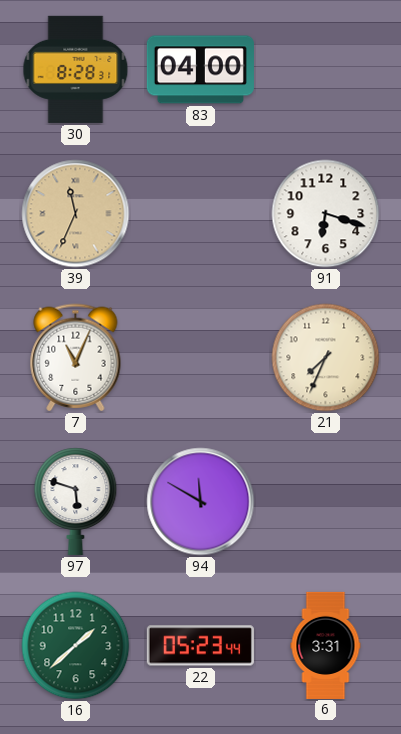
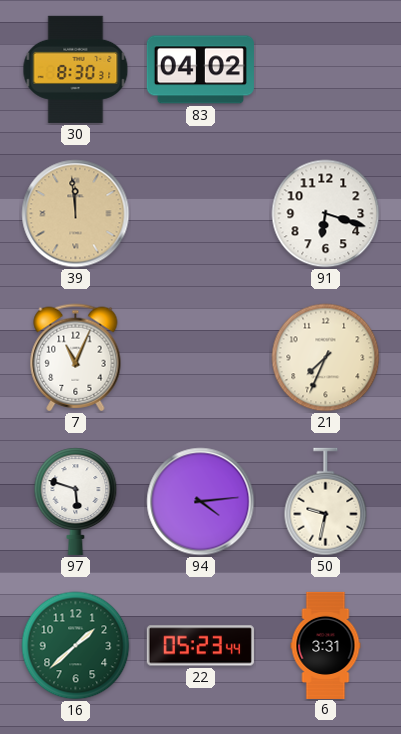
30: 8:28 -> 8:30 (76, 69)
83: 04:00 -> 04:02 (200, 70)
39: 11:34 -> 11:59 (76, 214)
94: 11:50 -> 4:14 (201, 502)
50: none -> 9:32 (326, 502)
